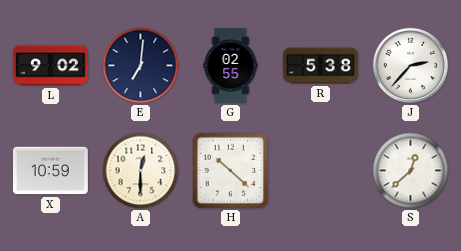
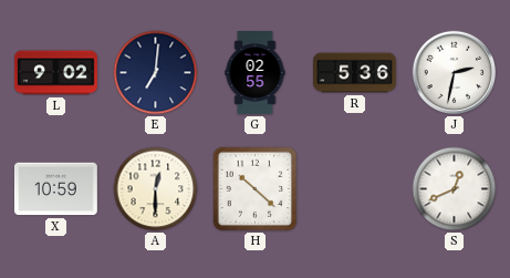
R: 5:38 -> 5:36 (355, 73)
J: 2:37 -> 2:32 (455, 73)
S: 12:38 -> 12:41 (455, 189)
